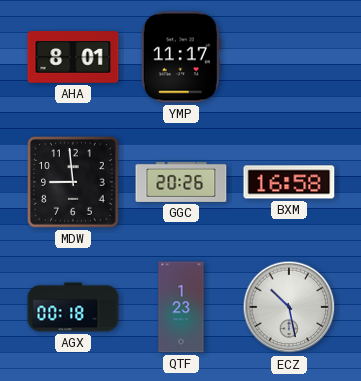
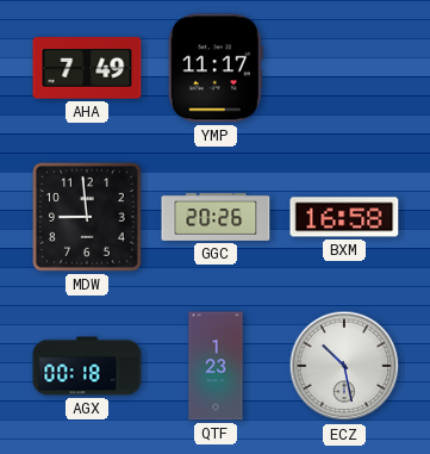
AHA: 8:01 -> 7:49 (87, 68)
